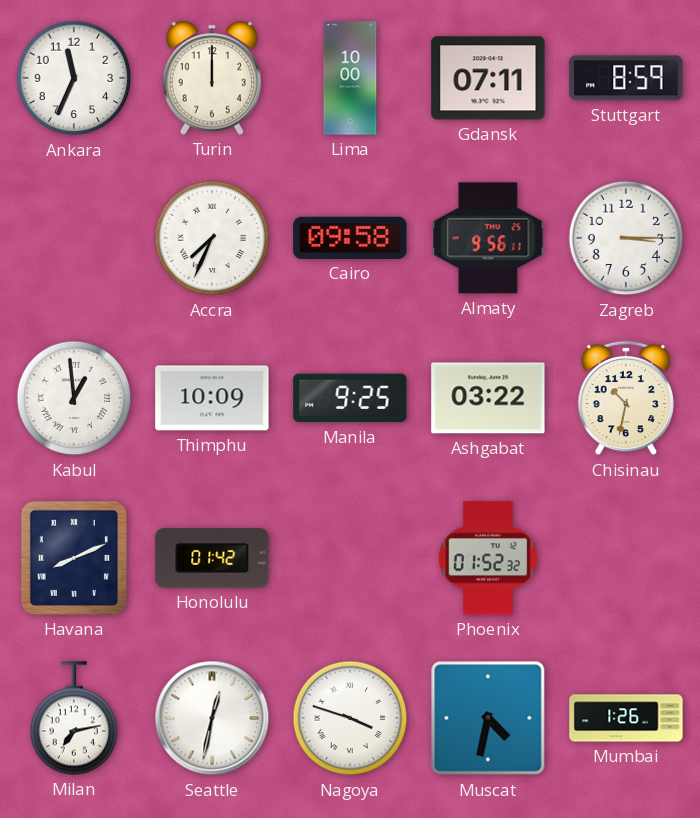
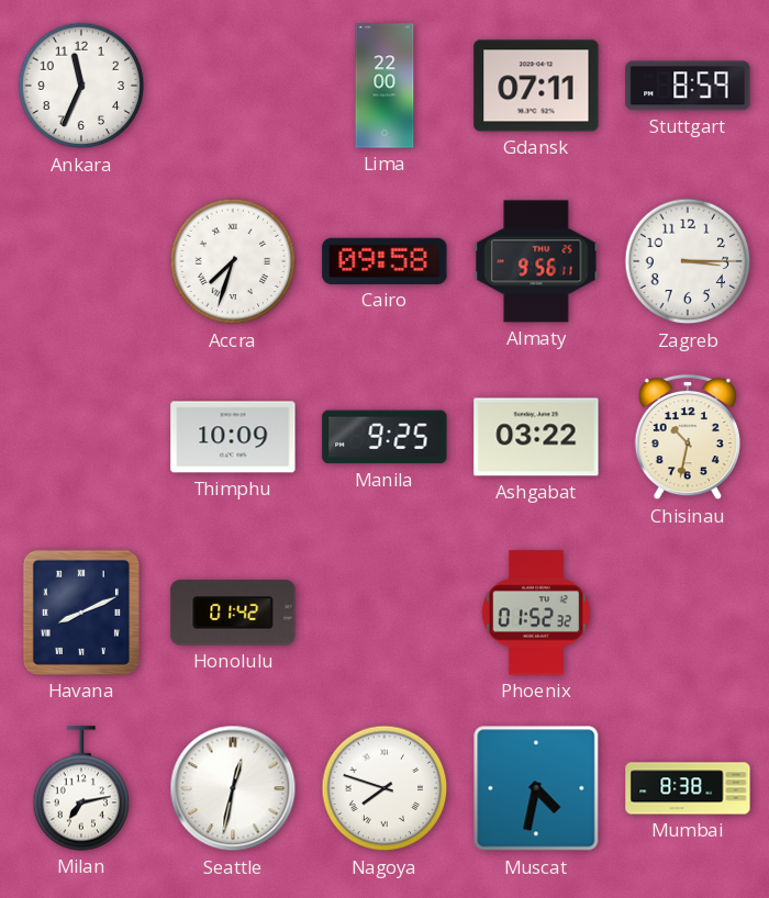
Turin: 12:00 -> none (211, 78)
Lima: 10:00 -> 22:00 (384, 86)
Accra: 7:34 -> 7:33 (233, 261)
Kabul: 12:59 -> none (74, 398)
Nagoya: 3:48 -> 7:48 (384, 788)
Mumbai: 1:26 -> 8:38 (688, 788)
